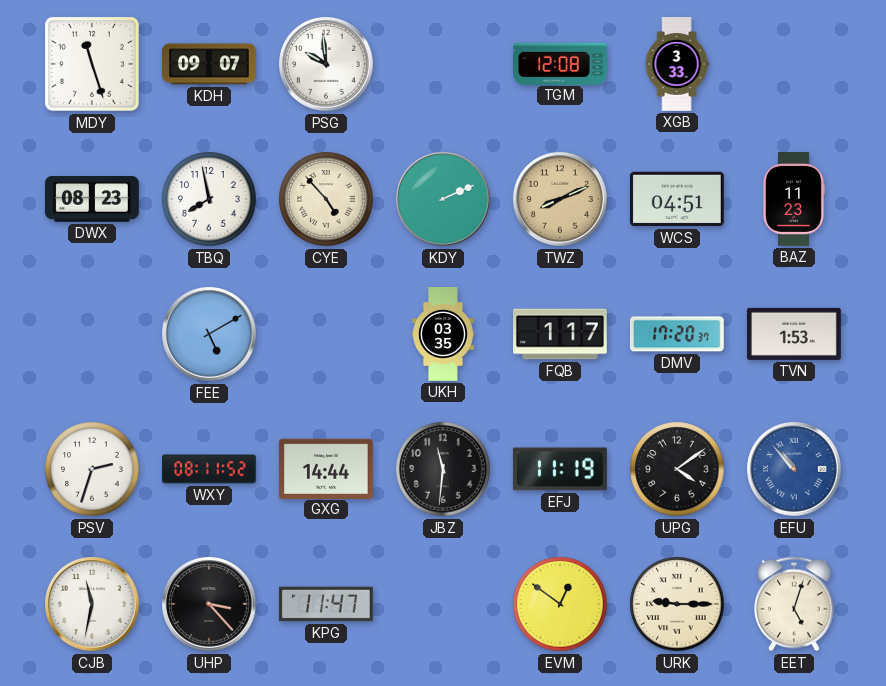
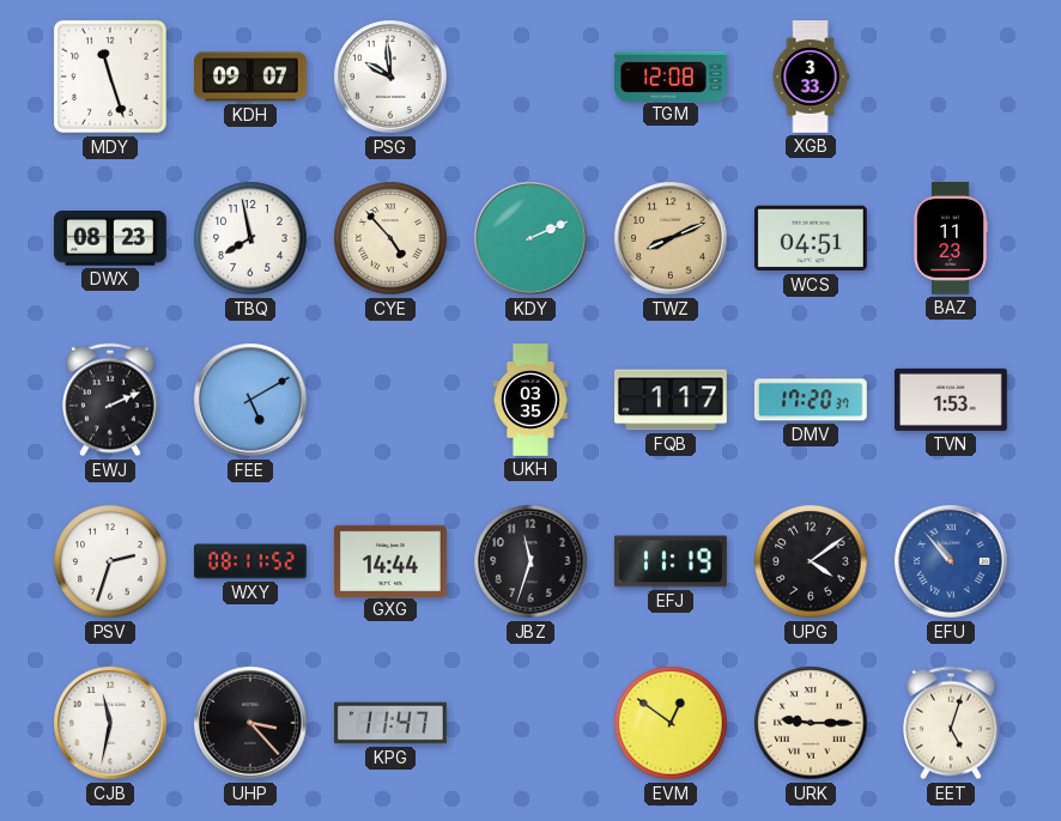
EWJ: none -> 2:11 (110, 400)
JBZ: 11:31 -> 11:33 (530, 561)
